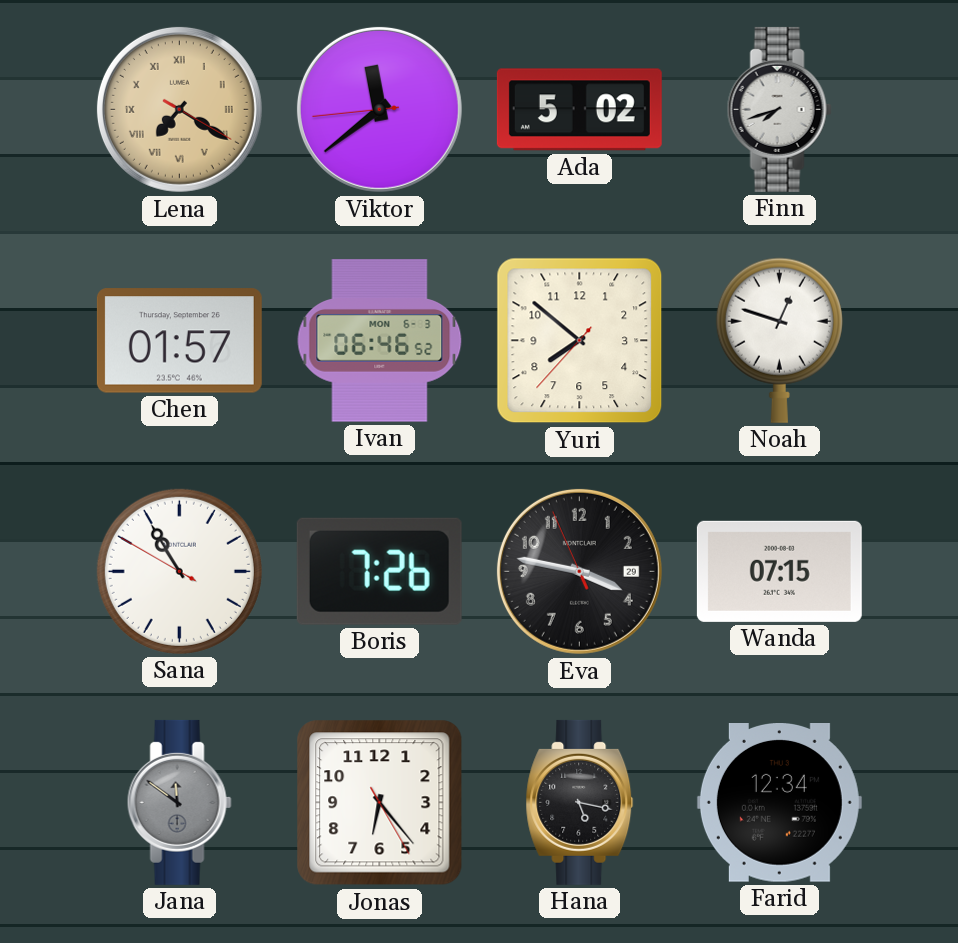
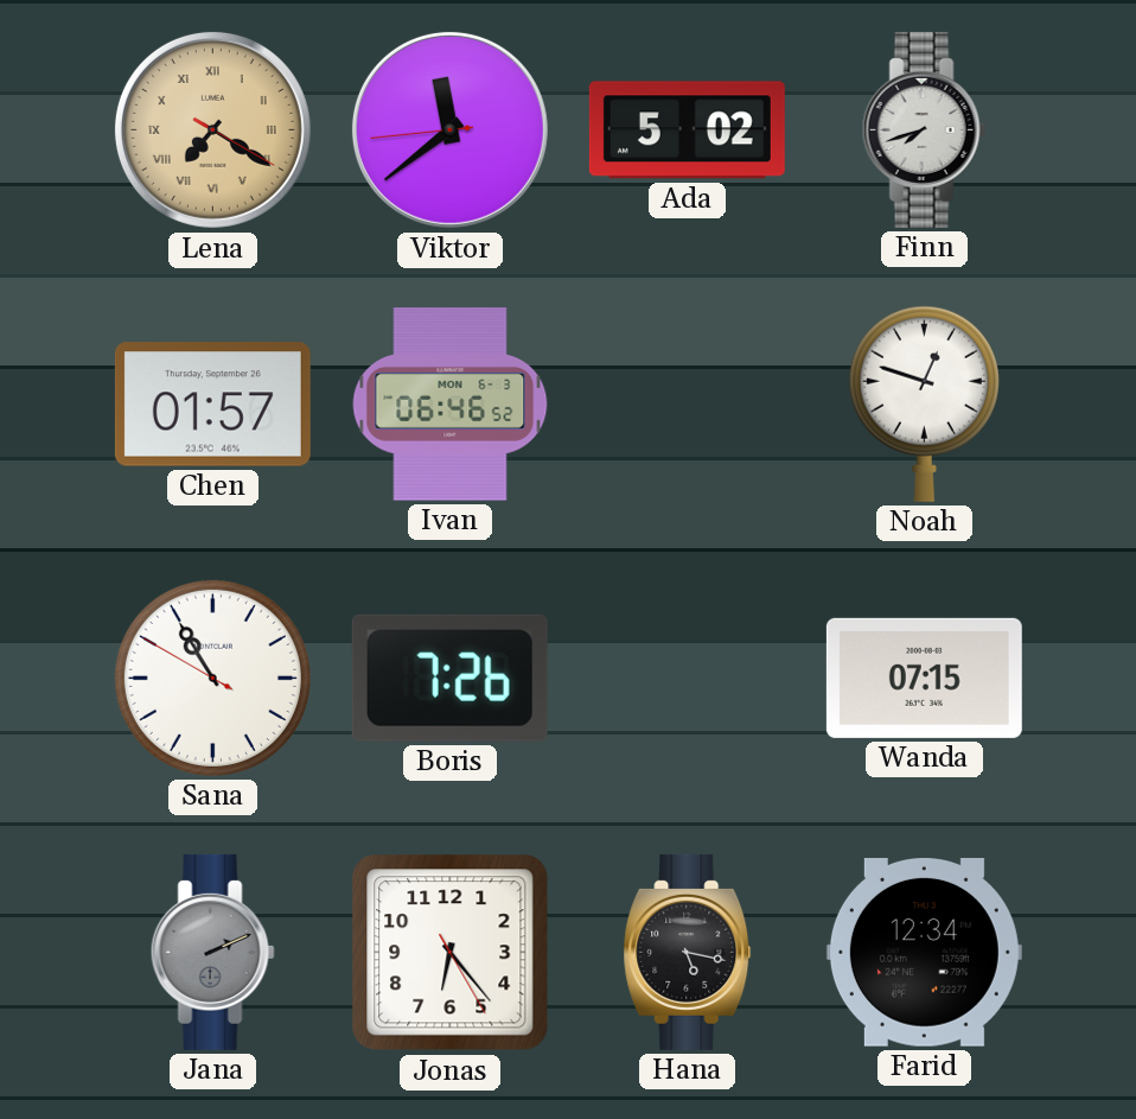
Yuri: 7:51 -> none (580, 341)
Eva: 3:46 -> none (579, 571)
Jana: 11:51 -> 2:11 (212, 952)
